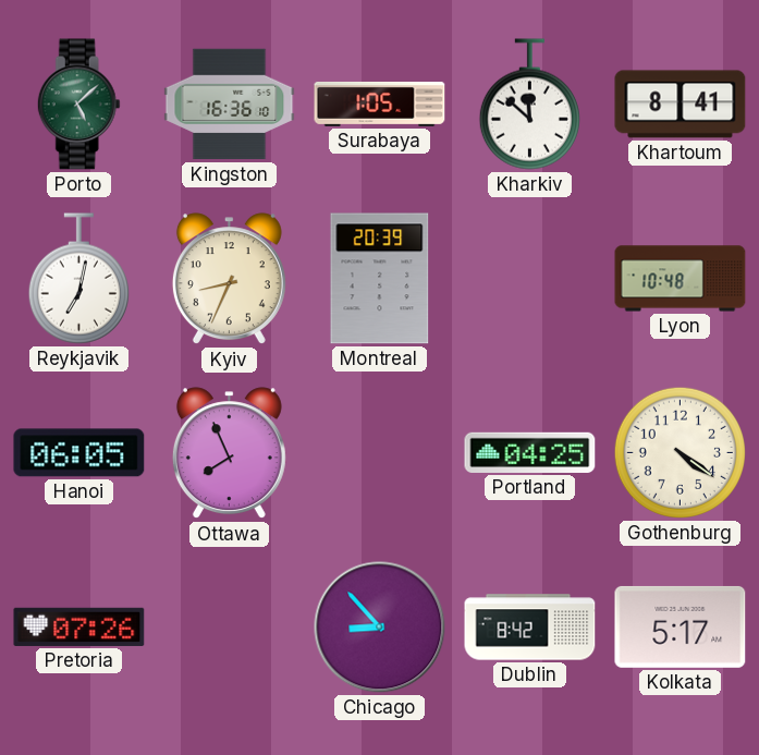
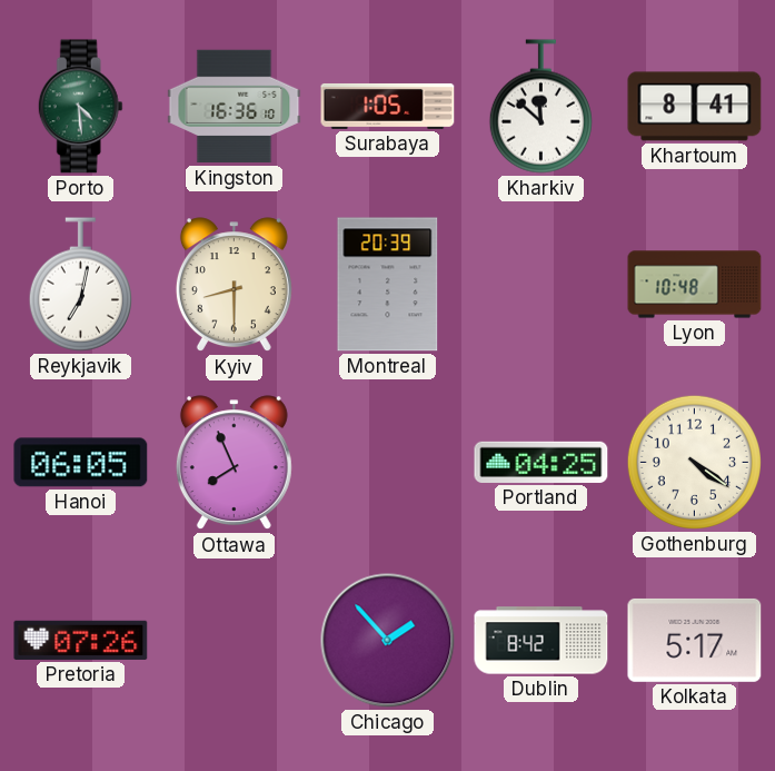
Porto: 5:08 -> 4:29 (80, 107)
Kyiv: 8:34 -> 8:30 (234, 285)
Chicago: 8:53 -> 1:53 (388, 641)
